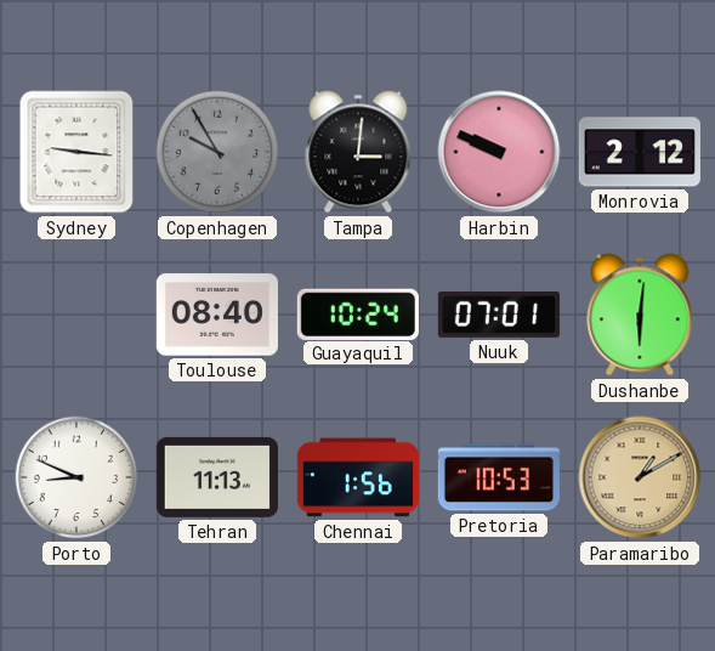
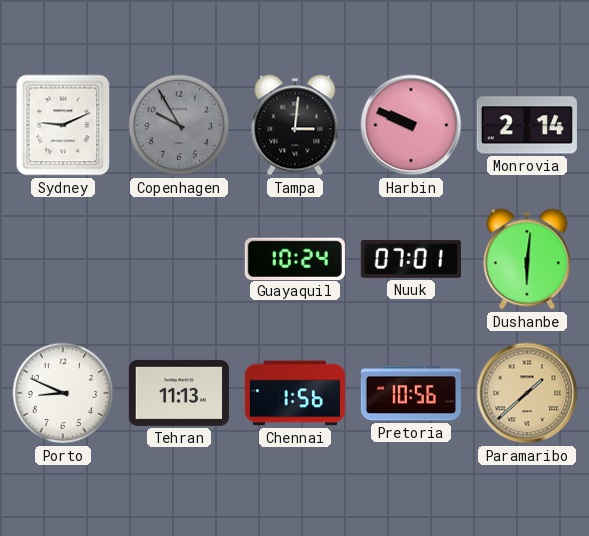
Sydney: 9:16 -> 9:11 (63, 125)
Monrovia: 2:12 -> 2:14 (527, 125)
Toulouse: 08:40 -> none (217, 315)
Pretoria: 10:53 -> 10:56 (411, 393)
Paramaribo: 1:10 -> 1:38 (527, 393)
